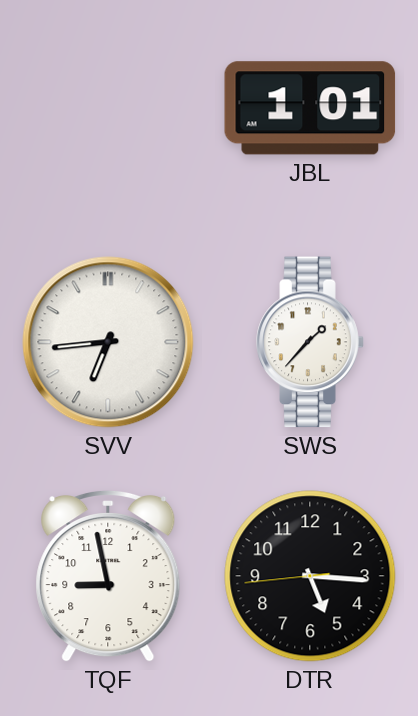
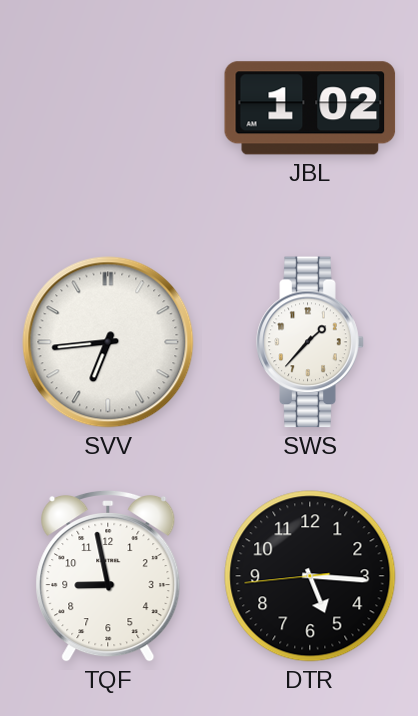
JBL: 1:01 -> 1:02 (310, 108)
